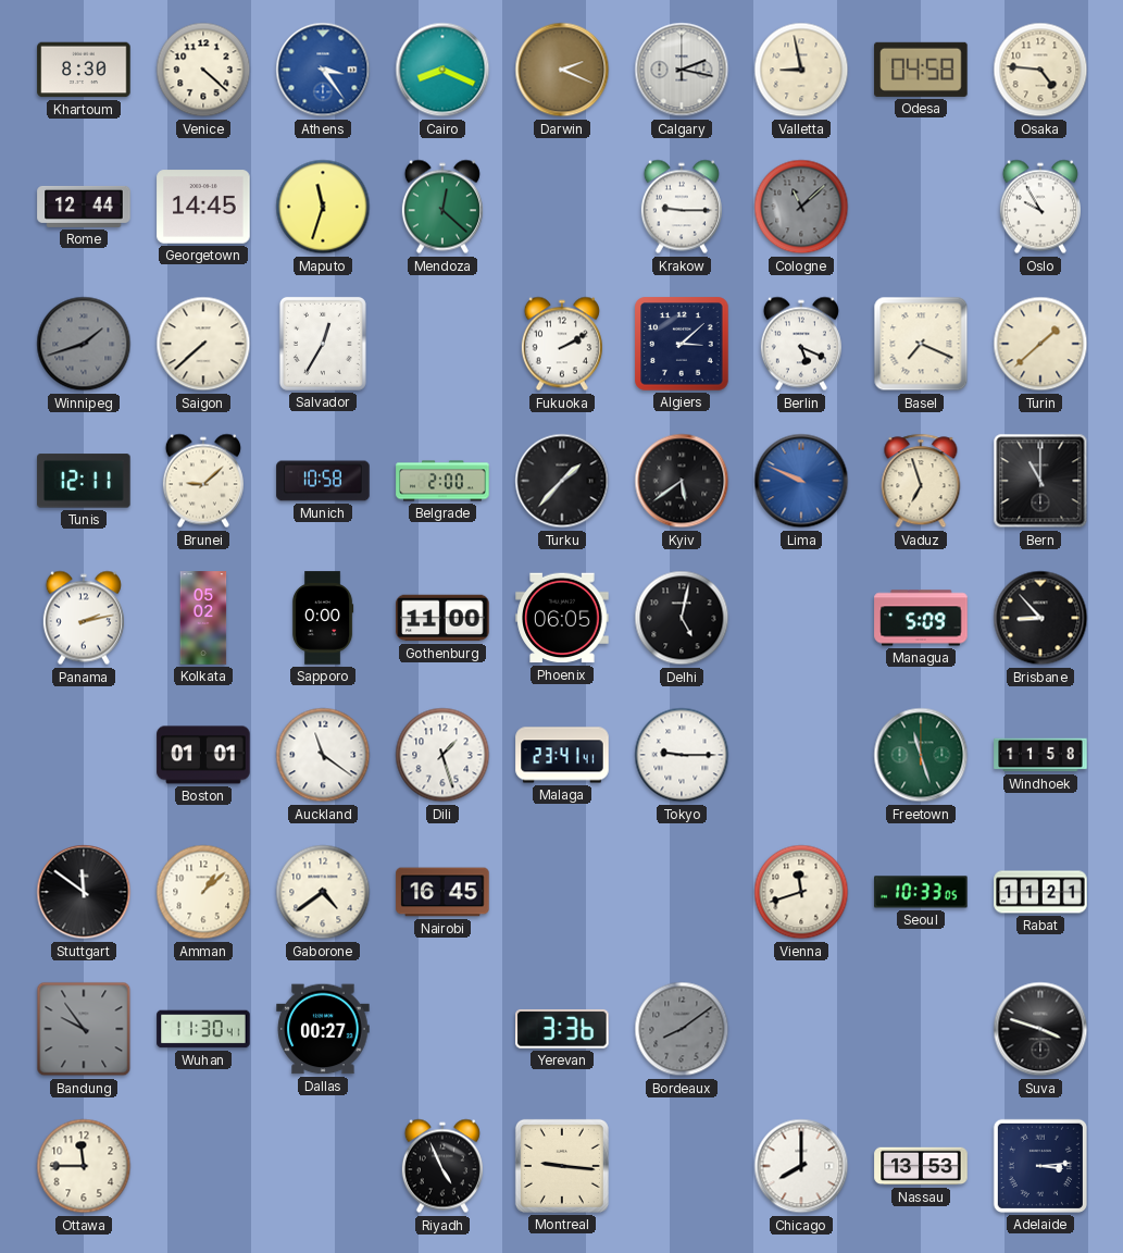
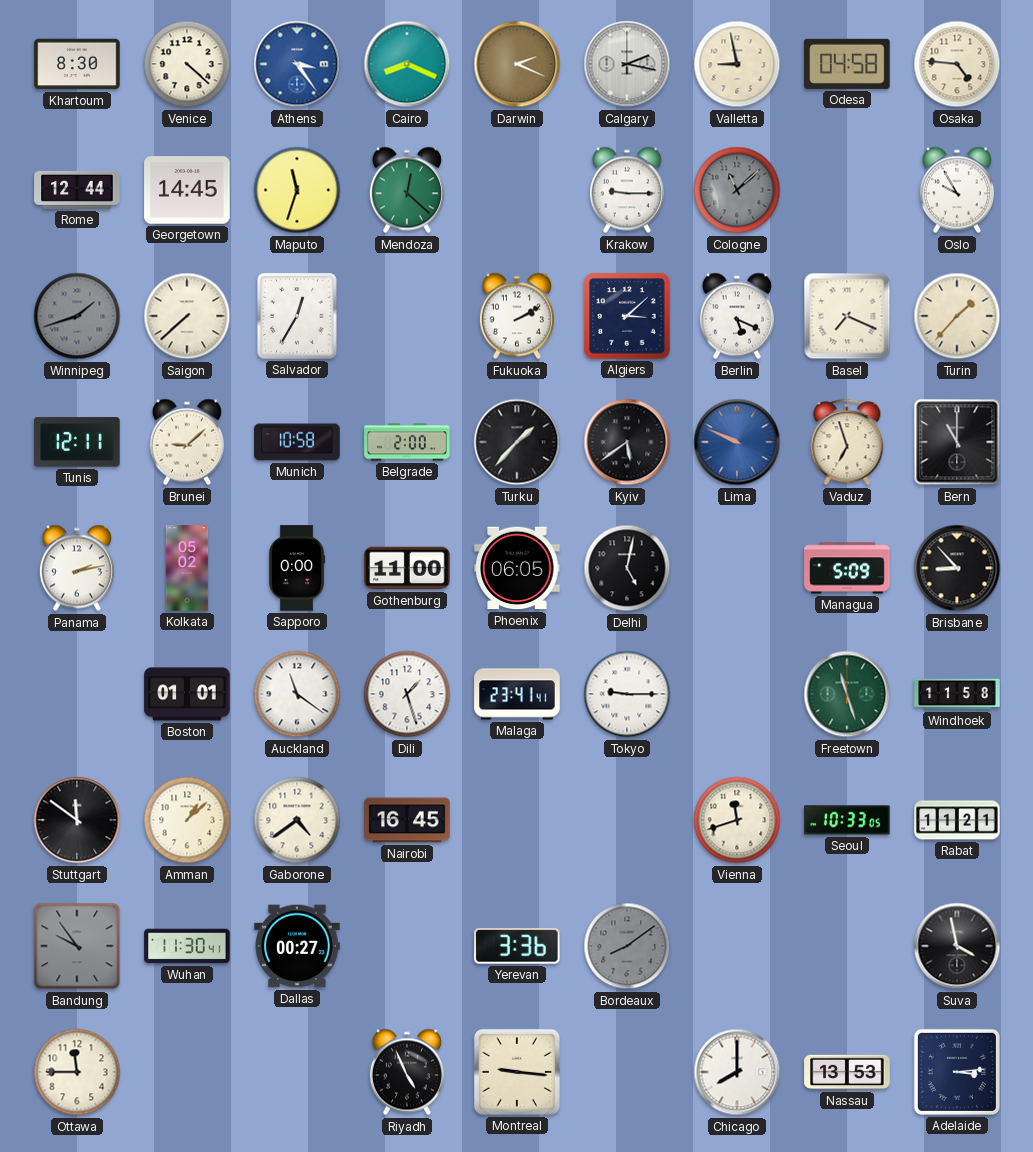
Turin: 1:38 -> 1:37 (957, 316)
Suva: 3:48 -> 3:58 (957, 946)
